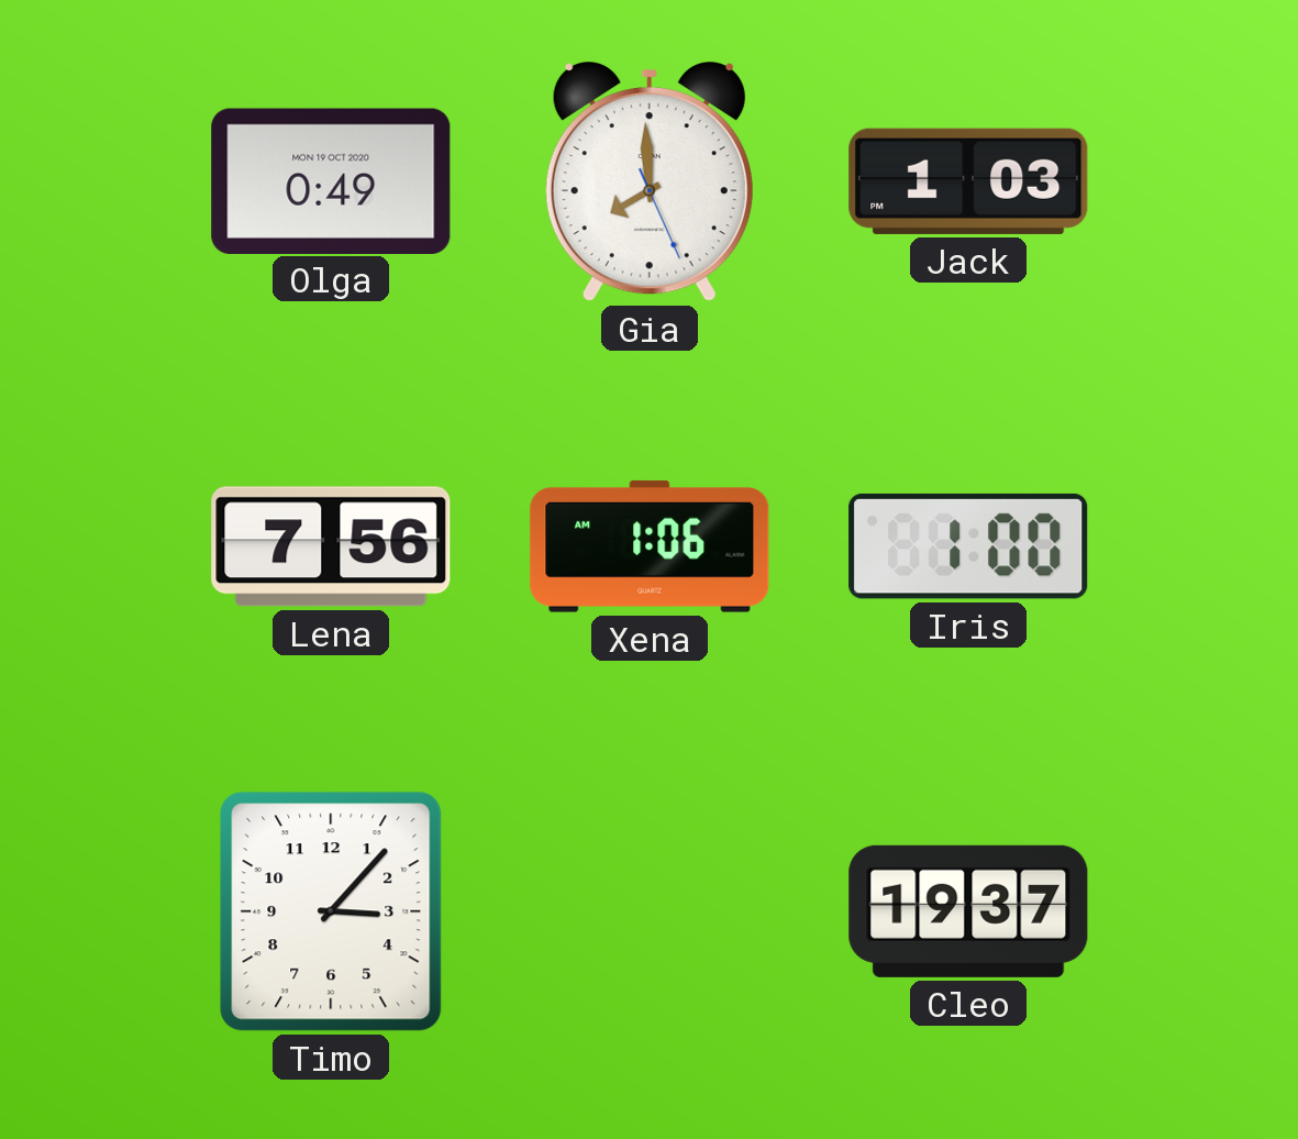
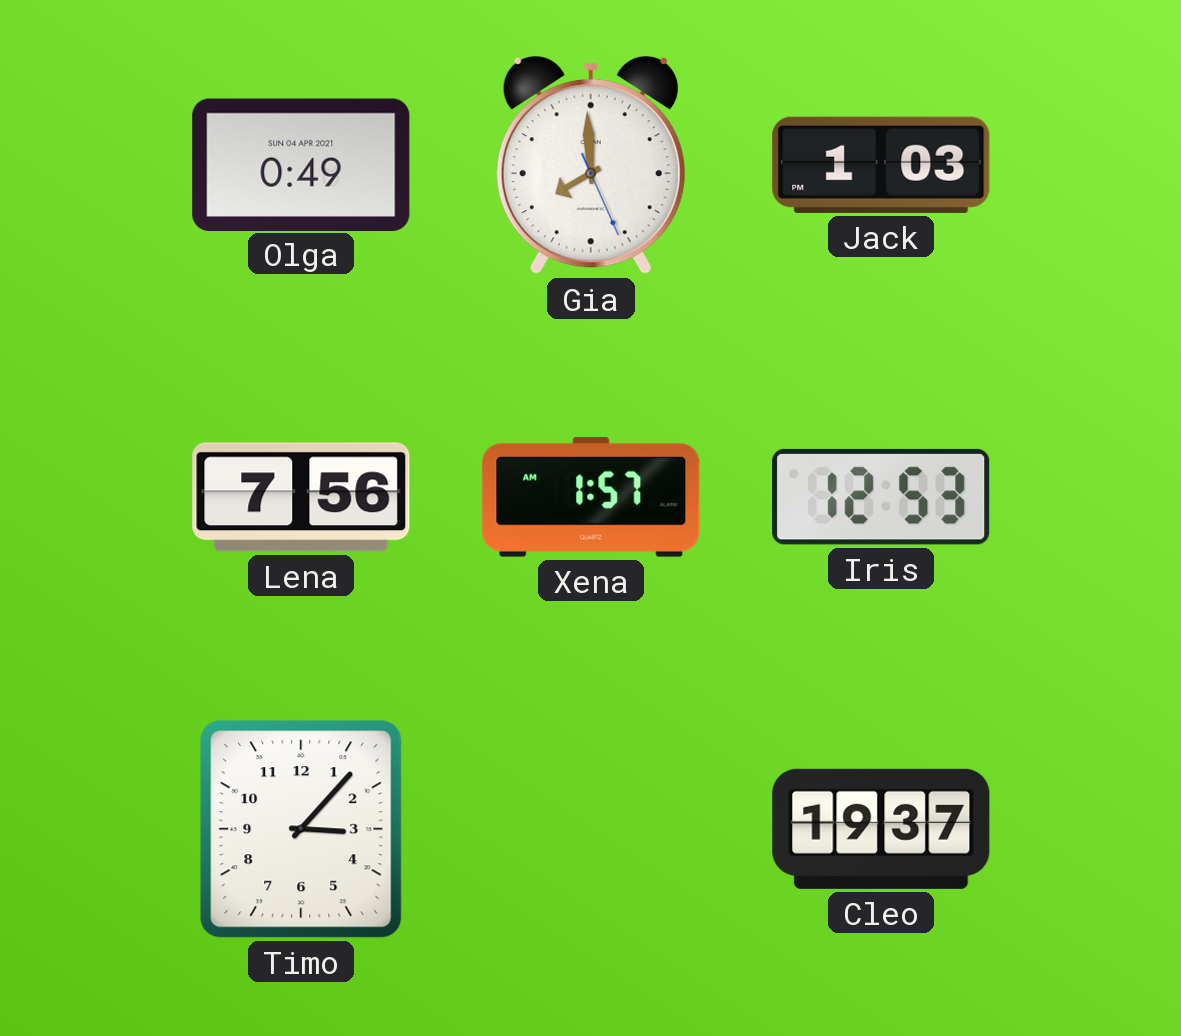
Olga date: MON 19 OCT 2020 -> SUN 04 APR 2021 (301, 164)
Xena: 1:06 -> 1:57 (591, 497)
Iris: 1:00 -> 12:53 (881, 497)
